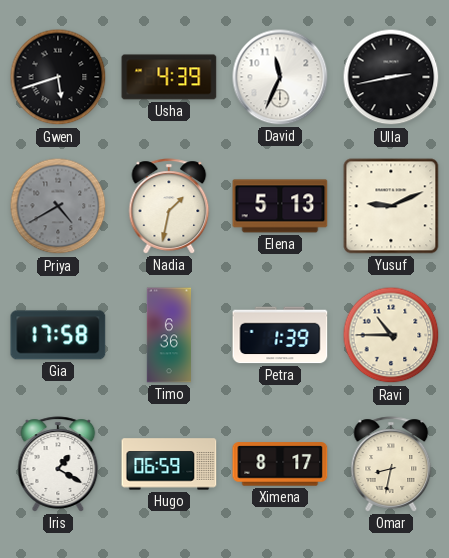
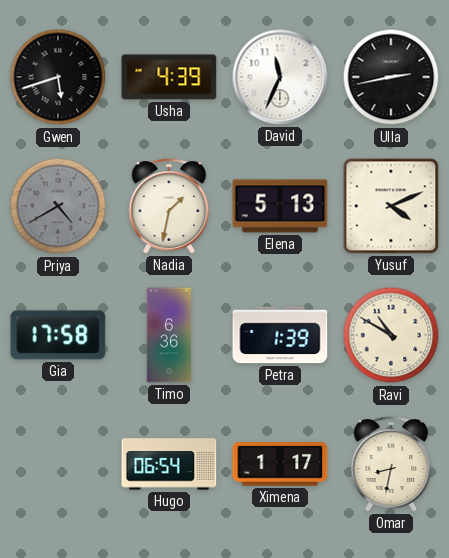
Yusuf: 9:11 -> 4:11 (391, 206)
Ravi: 10:45 -> 10:50 (391, 335)
Iris: 1:20 -> none (58, 464)
Hugo: 06:59 -> 06:54 (169, 464)
Ximena: 8:17 -> 1:17 (280, 464)
